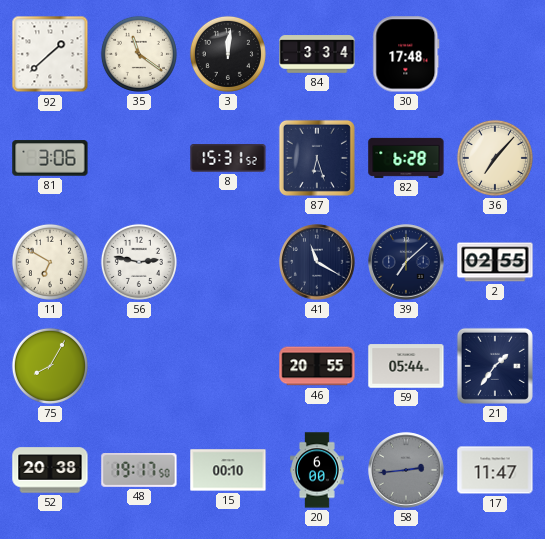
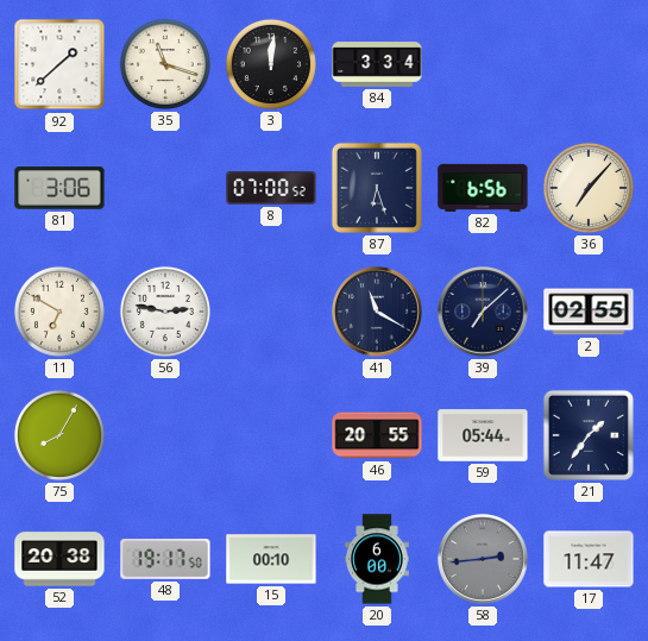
35: 11:21 -> 11:18 (165, 64)
30: 17:48 -> none (406, 54)
8: 15:31 -> 07:00 (271, 189)
82: 6:28 -> 6:56 (483, 188)
